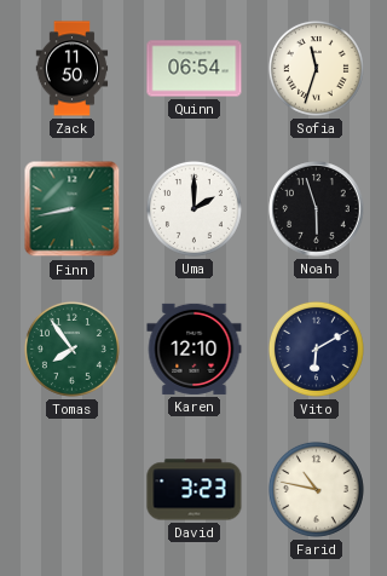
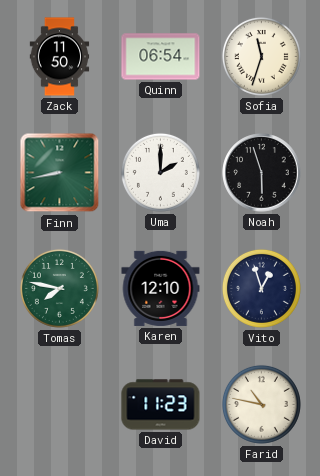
Tomas: 7:54 -> 7:47 (59, 288)
Vito: 6:10 -> 12:57 (261, 288)
David: 3:23 -> 11:23 (161, 405)
